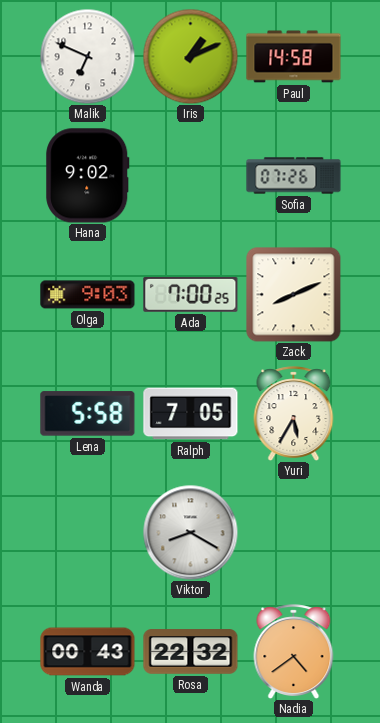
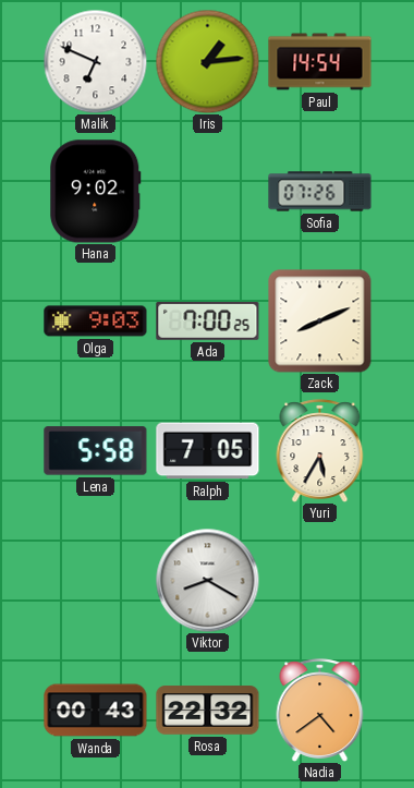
Iris: 1:11 -> 1:14 (207, 61)
Paul: 14:58 -> 14:54 (320, 62)
